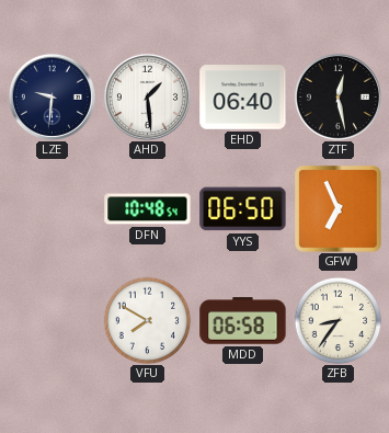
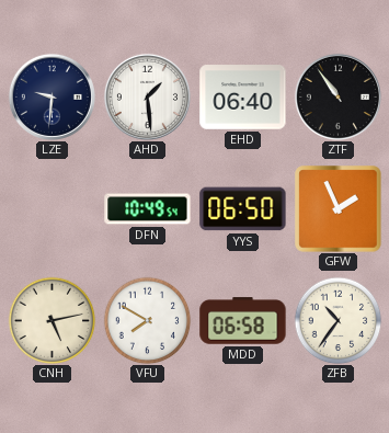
ZTF: 12:28 -> 10:54 (337, 96)
DFN: 10:48 -> 10:49 (148, 209)
GFW: 6:56 -> 1:56 (339, 209)
CNH: none -> 5:13 (52, 320)
ZFB: 8:36 -> 10:36 (337, 320)
